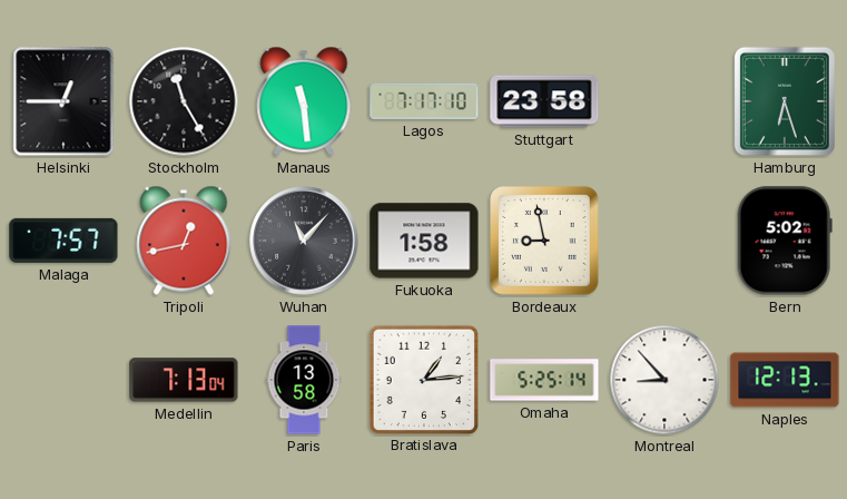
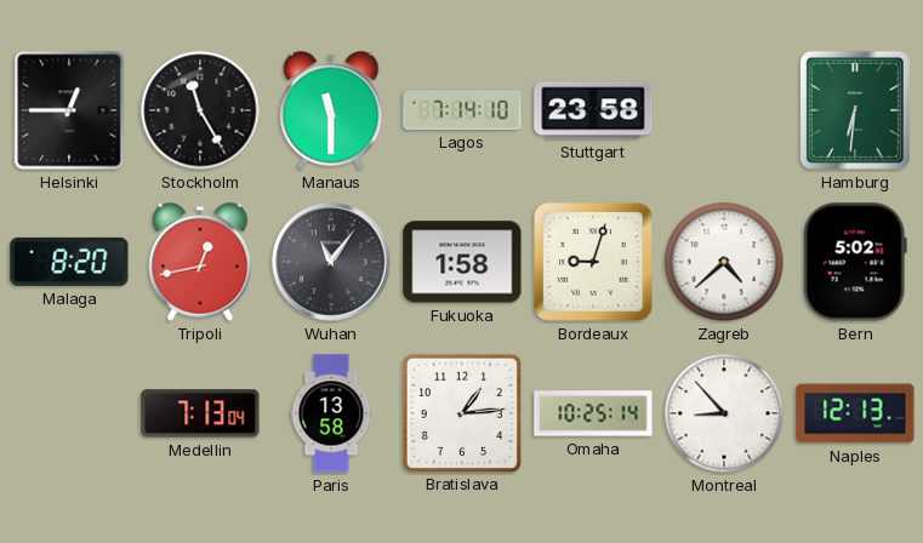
Manaus: 11:29 -> 11:30 (331, 110)
Lagos: 7:17 -> 7:14 (462, 110)
Hamburg: 6:27 -> 6:31 (855, 110)
Malaga: 7:57 -> 8:20 (69, 262)
Wuhan: 11:07 -> 11:06 (331, 262)
Bordeaux: 8:58 -> 9:03 (594, 263)
Zagreb: none -> 4:38 (724, 262)
Omaha: 5:25 -> 10:25 (593, 413)
